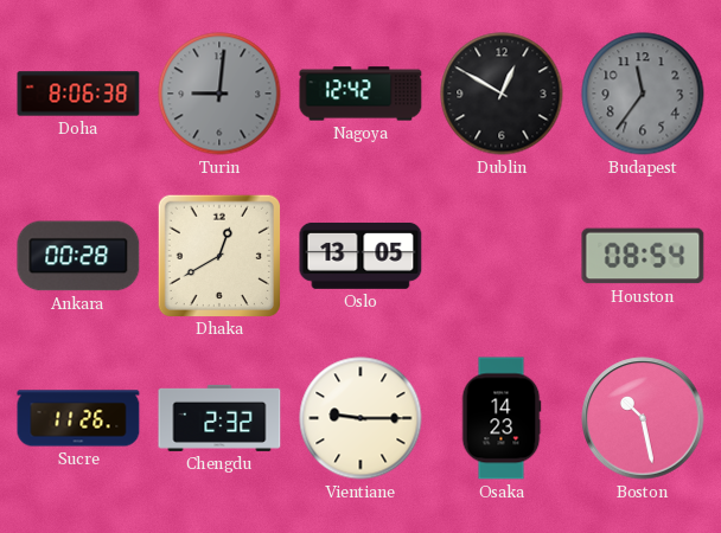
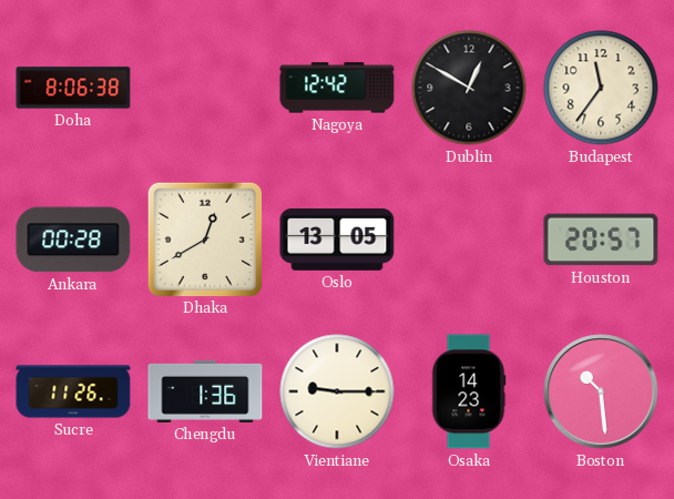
Turin: 9:01 -> none (219, 94)
Budapest dial: grey -> cream (601, 88)
Houston: 08:54 -> 20:57 (601, 240)
Chengdu: 2:32 -> 1:36 (205, 391)
Boston: 10:28 -> 10:29 (601, 391)
